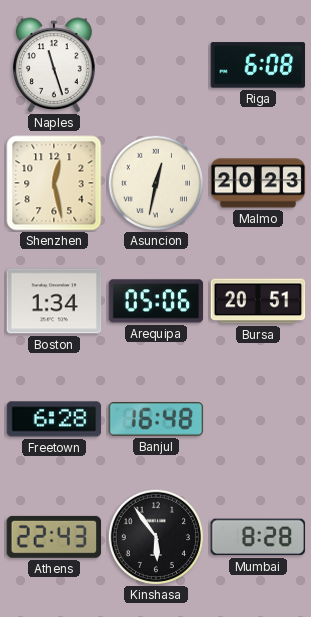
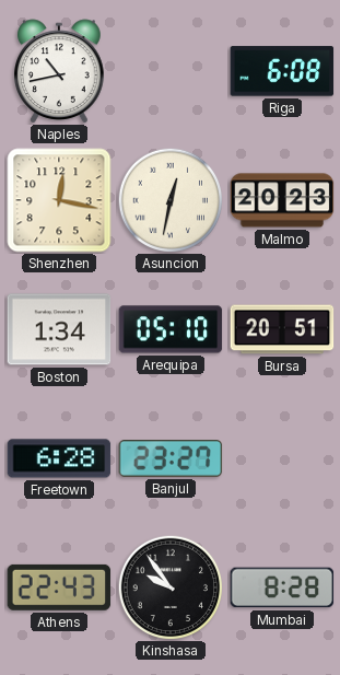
Naples: 11:27 -> 10:43 (59, 71)
Shenzhen: 12:28 -> 12:17 (59, 200)
Arequipa: 05:06 -> 05:10 (171, 329)
Banjul: 16:48 -> 23:27 (171, 459)
Kinshasa: 5:54 -> 9:54 (171, 587)
